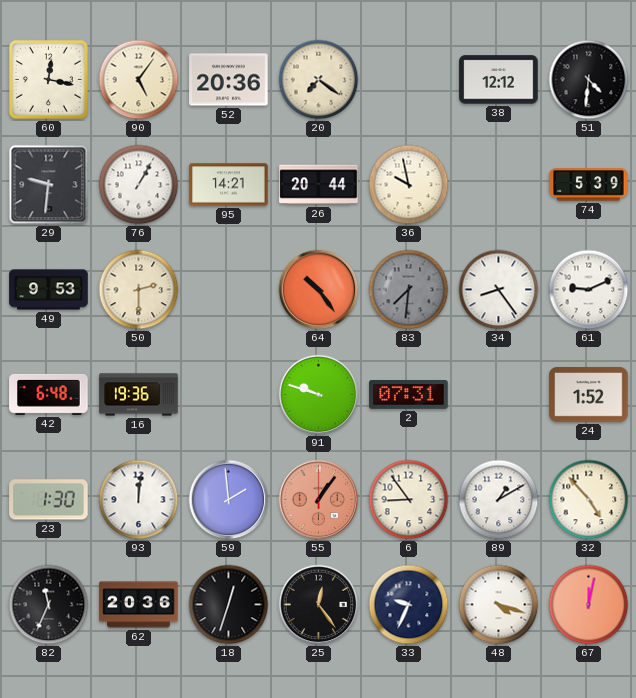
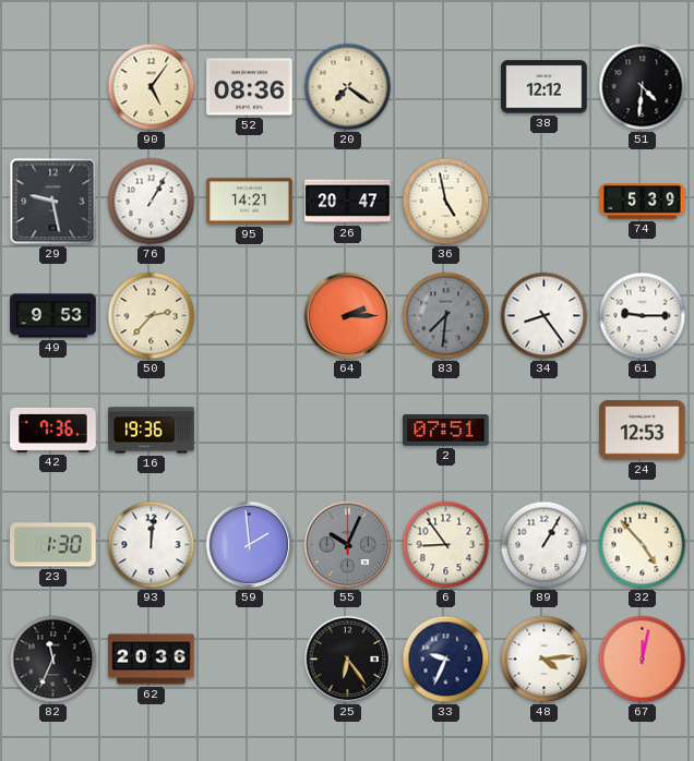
60: 12:17 -> none (48, 79)
52: 20:36 -> 08:36 (250, 87)
29: 9:31 -> 9:28 (53, 202)
26: 20:44 -> 20:47 (348, 202)
36: 9:58 -> 4:58 (446, 202)
50: 2:30 -> 2:37 (152, 316)
64: 10:24 -> 2:15 (348, 316)
61: 9:11 -> 9:15 (643, 316)
42: 6:48 -> 7:36 (53, 430)
91: 9:48 -> none (319, 395)
2: 07:31 -> 07:51 (446, 431)
24: 1:52 -> 12:53 (643, 431)
55: 1:06 -> 10:04 (348, 545)
55 dial: salmon -> grey (348, 545)
89: 1:10 -> 1:05 (545, 545)
18: 12:33 -> none (229, 605)
25: 12:24 -> 6:24 (348, 660)
48: 4:18 -> 4:14 (545, 660)
